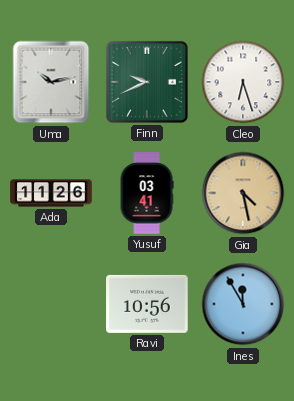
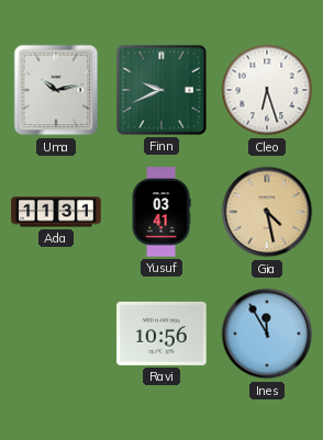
Ada: 11:26 -> 11:31 (56, 212)
